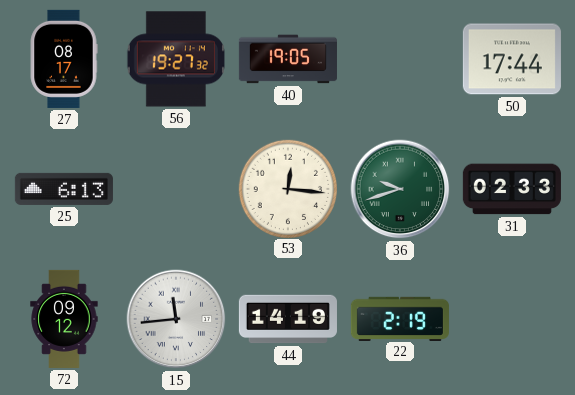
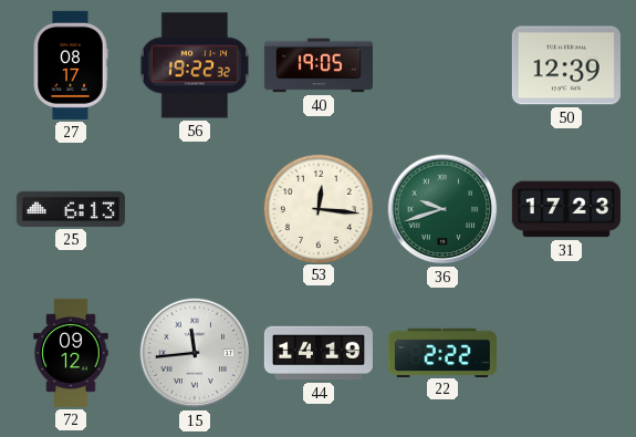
56: 19:27 -> 19:22 (195, 65)
50: 17:44 -> 12:39 (566, 65)
31: 02:33 -> 17:23 (566, 209)
22: 2:19 -> 2:22 (442, 352)
